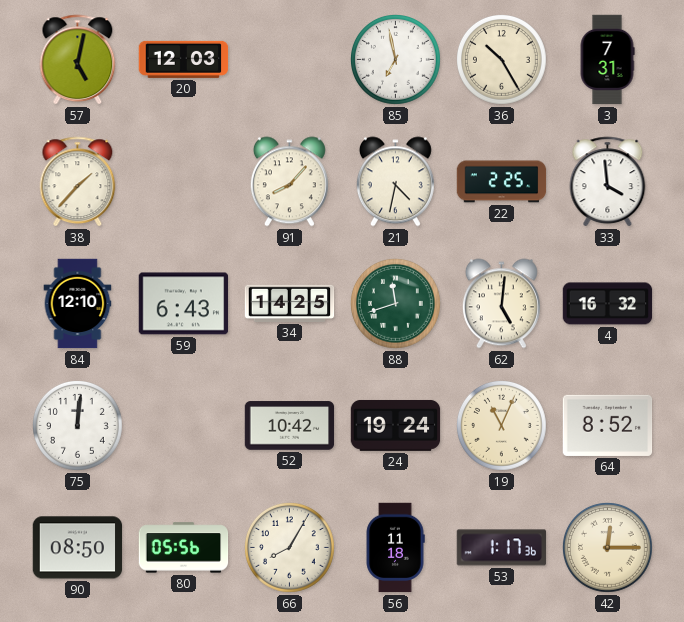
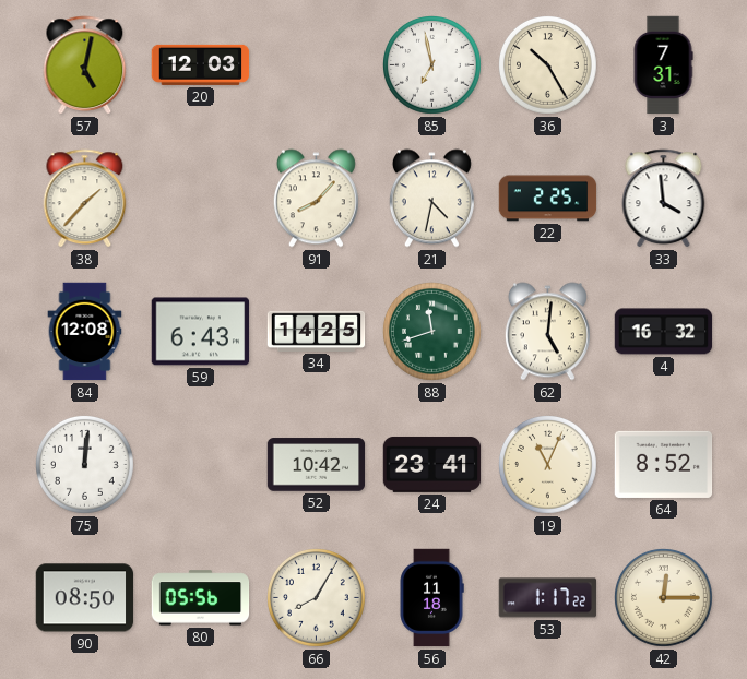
84: 12:10 -> 12:08 (85, 332)
24: 19:24 -> 23:41 (432, 465)
53: 1:17:36 -> 1:17:22 (548, 598)
